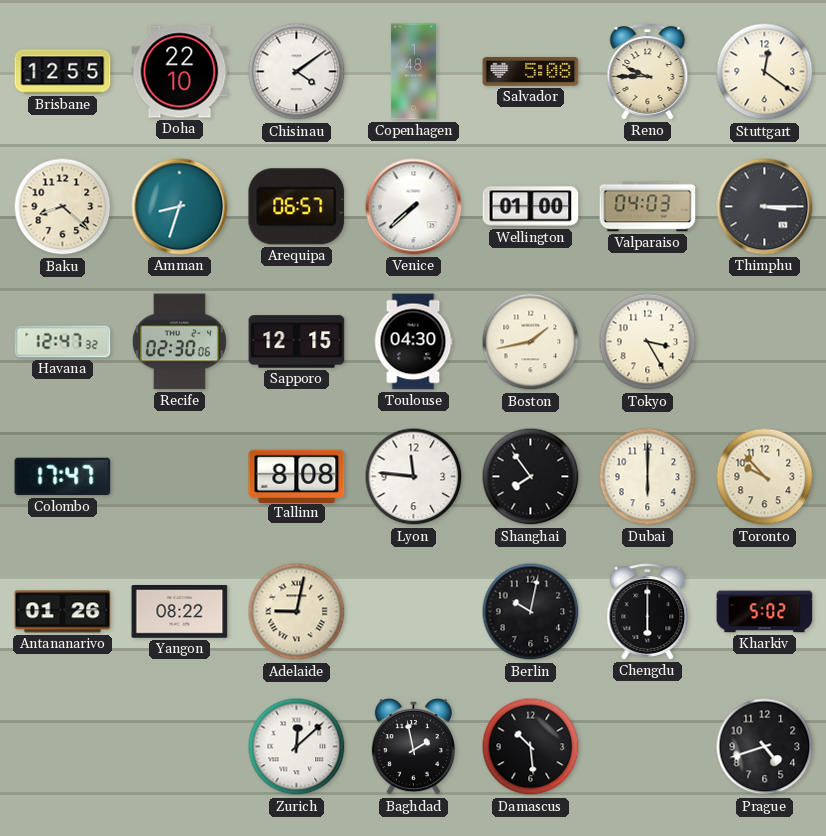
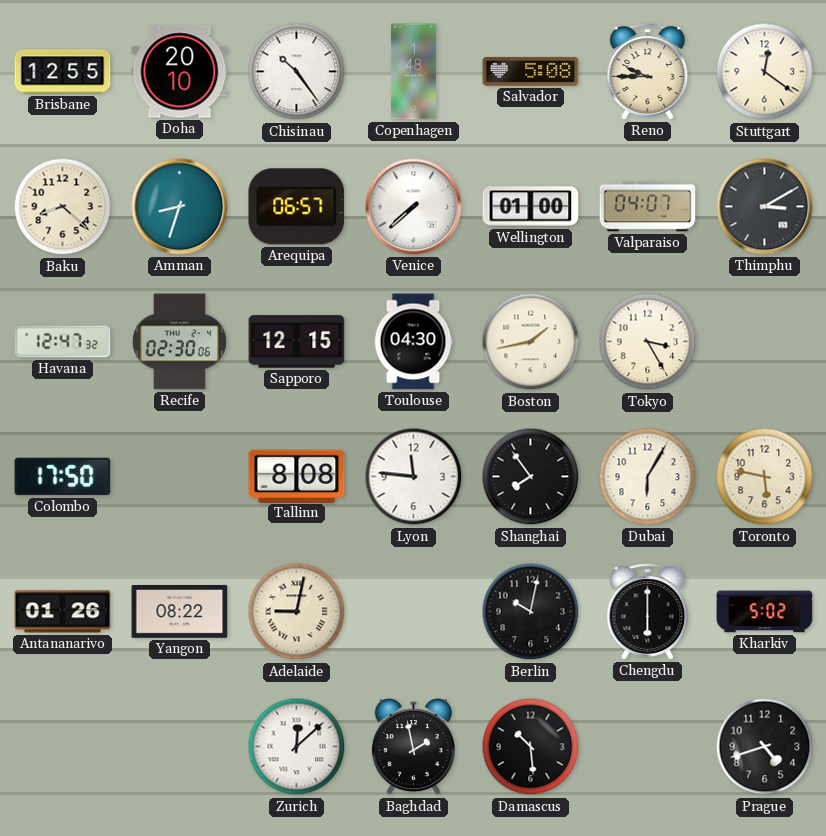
Doha: 22:10 -> 20:10 (180, 72)
Chisinau: 4:09 -> 10:24 (297, 72)
Valparaiso: 04:03 -> 04:07 (648, 207)
Thimphu: 3:15 -> 3:10 (765, 207)
Colombo: 17:47 -> 17:50 (63, 477)
Dubai: 6:00 -> 6:05 (648, 477)
Toronto: 9:53 -> 5:47 (765, 477)
